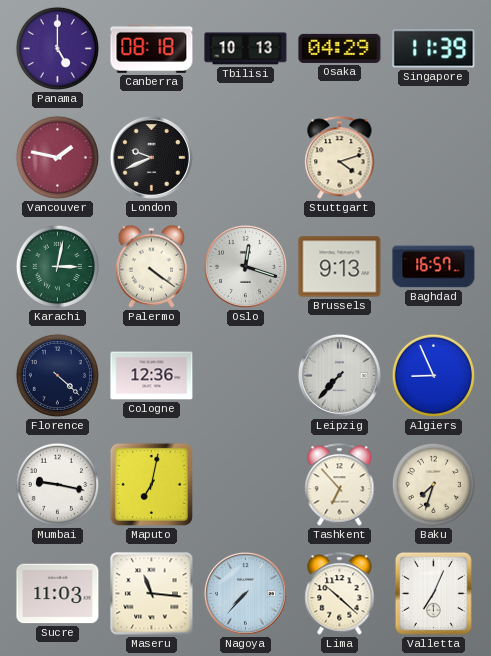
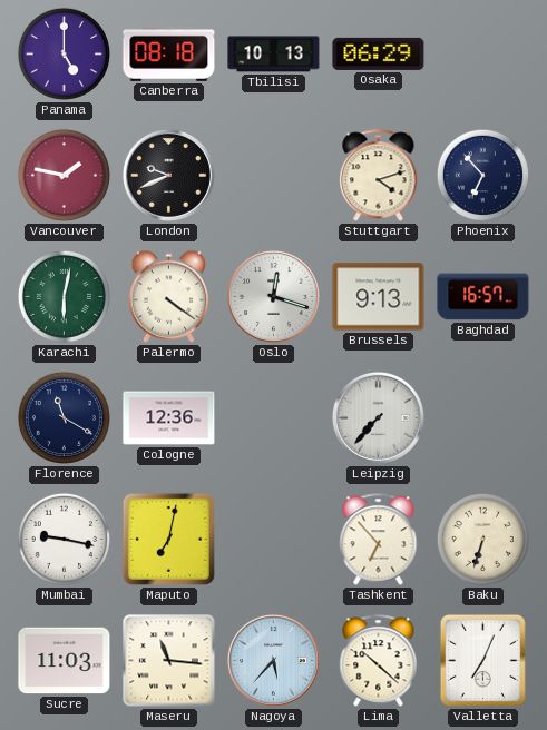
Osaka: 04:29 -> 06:29 (379, 53)
Singapore: 11:39 -> none (434, 49)
Phoenix: none -> 6:53 (482, 175)
Karachi: 3:02 -> 6:02 (64, 296)
Florence: 4:22 -> 11:20 (64, 417)
Algiers: 8:56 -> none (433, 375)
Baku: 7:33 -> 6:33 (482, 539)
Nagoya: 7:37 -> 5:37 (273, 660)
